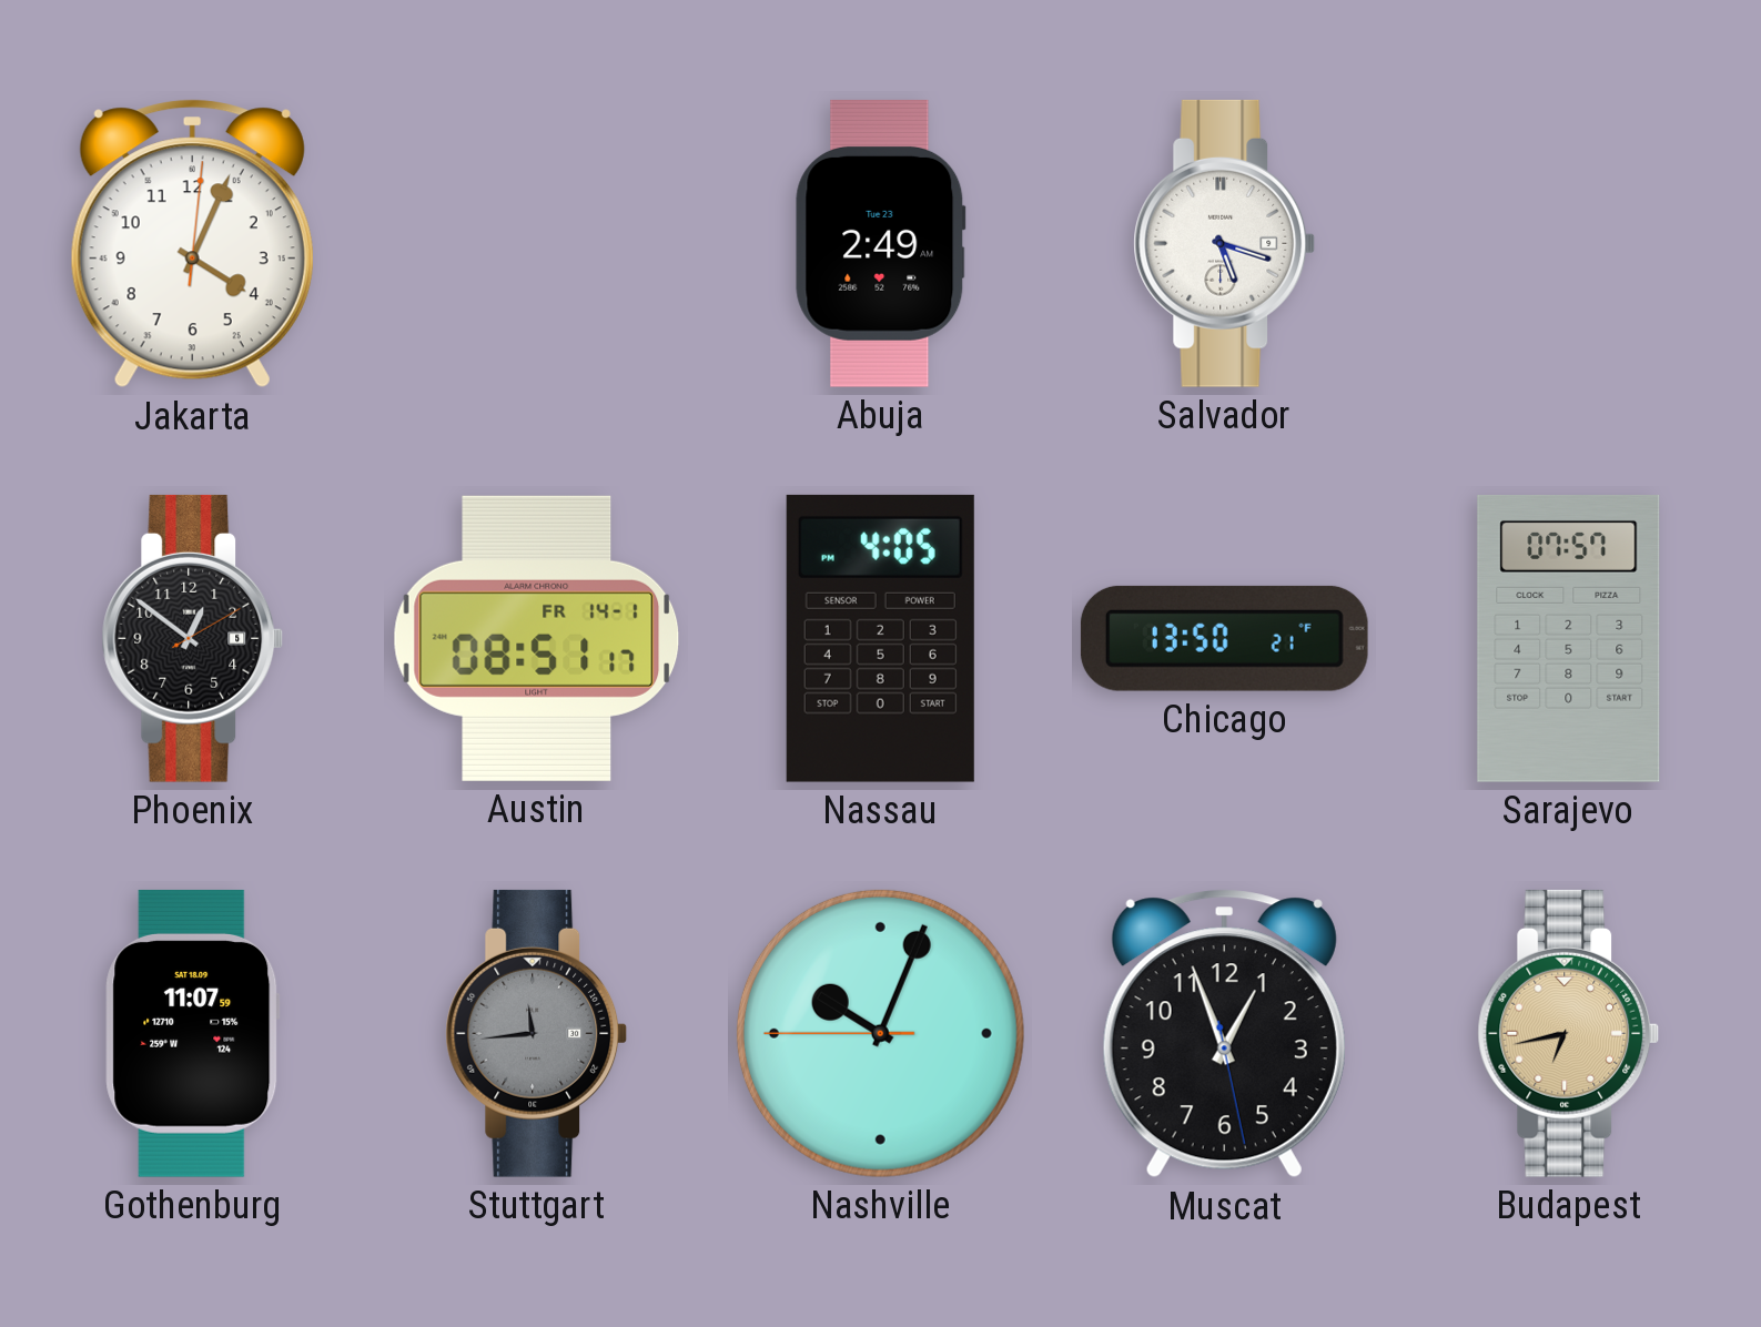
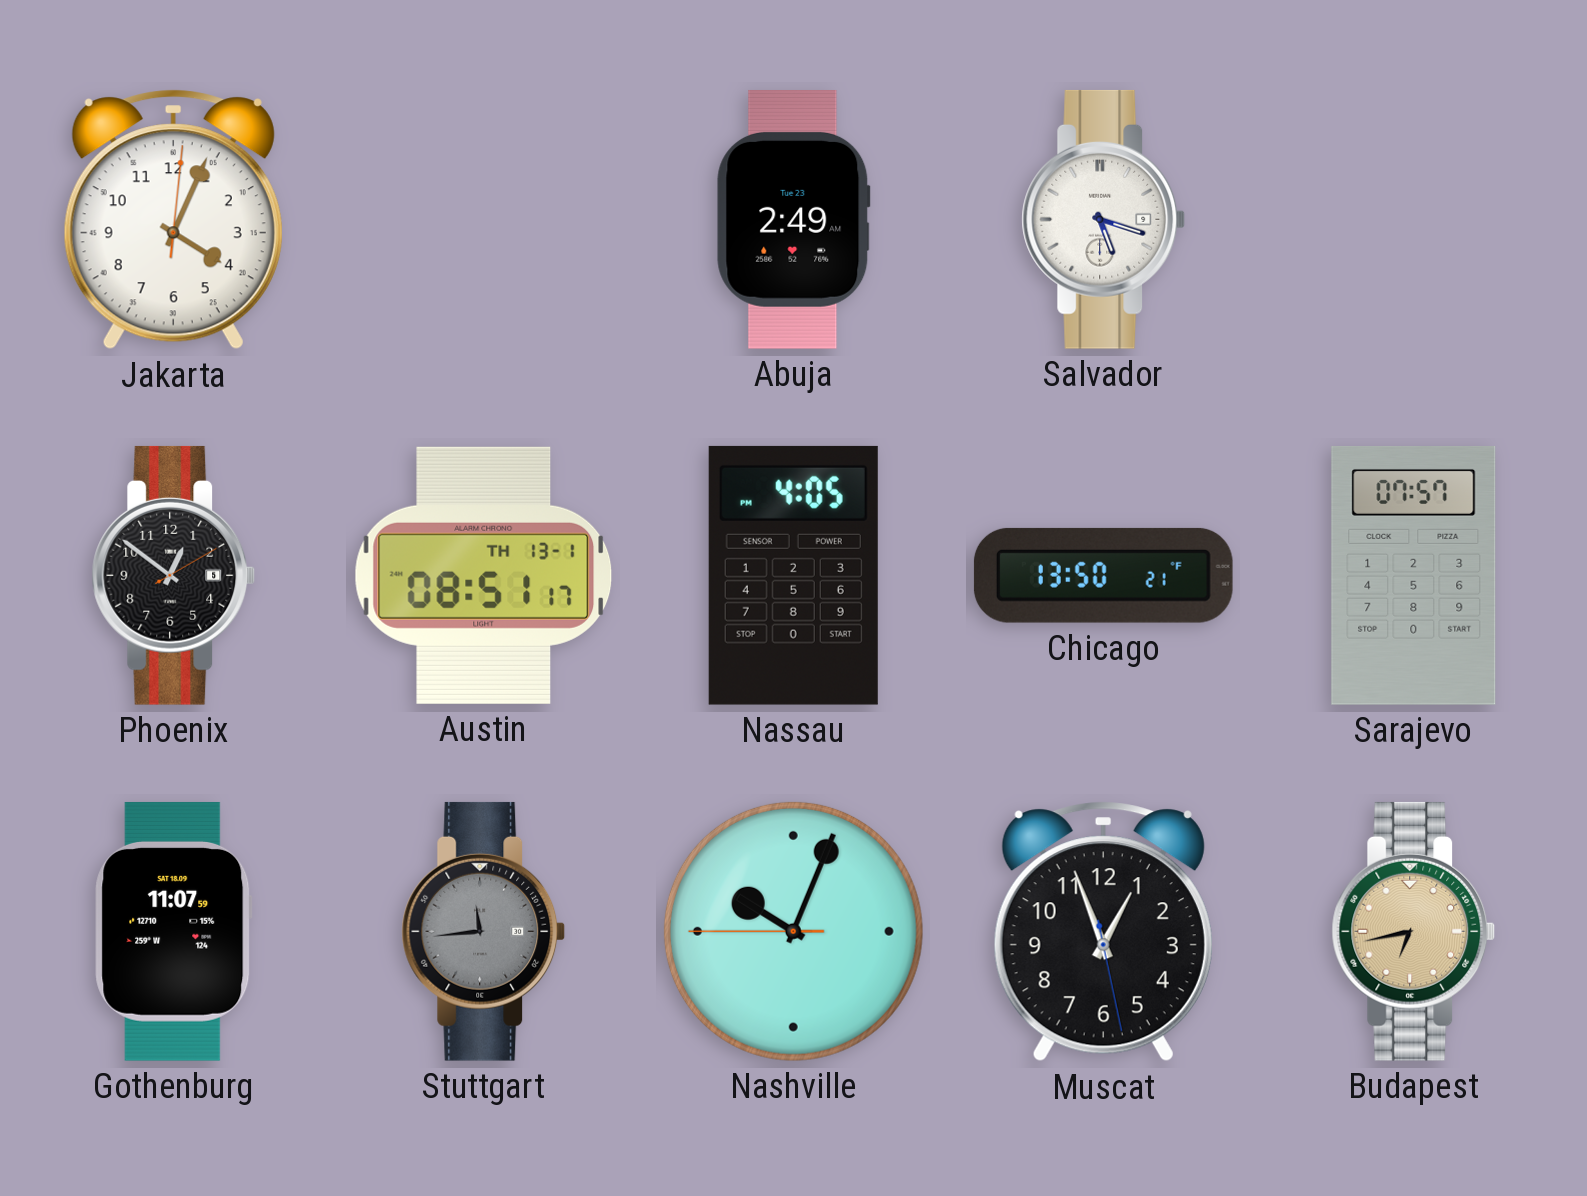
Austin date: FR 14-1 -> TH 13-1 (484, 575)
